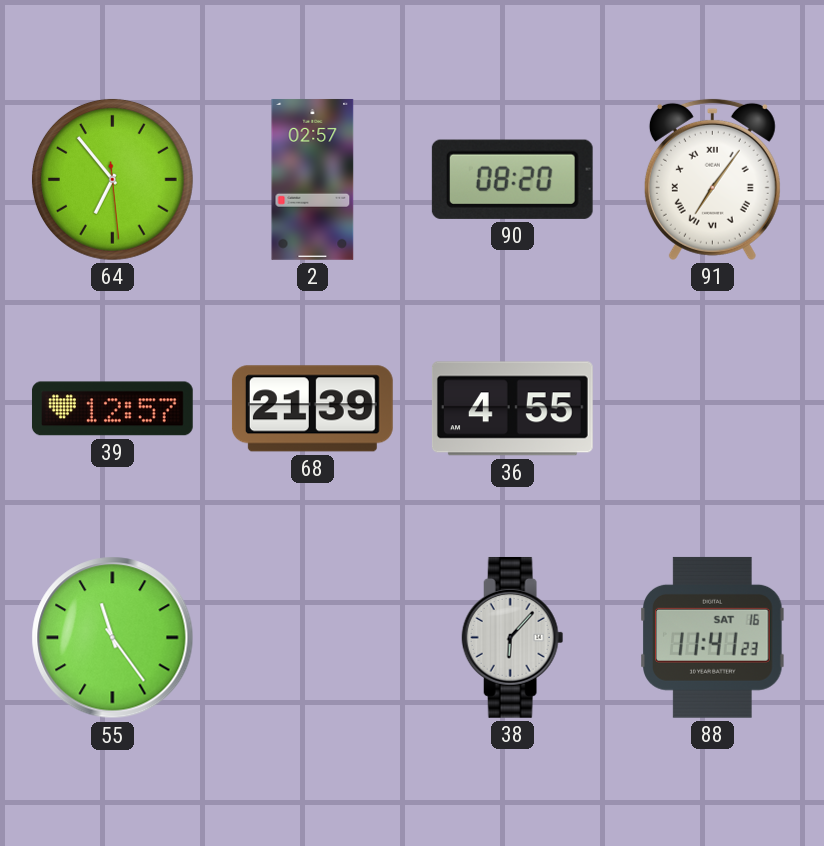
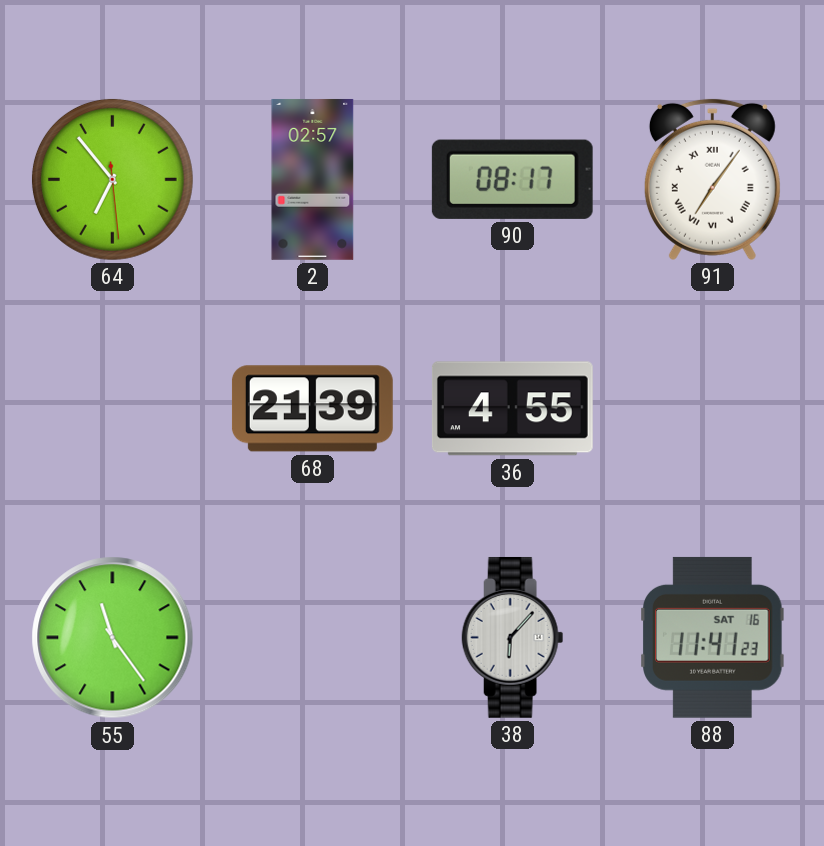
90: 08:20 -> 08:17 (512, 179)
39: 12:57 -> none (112, 409)
